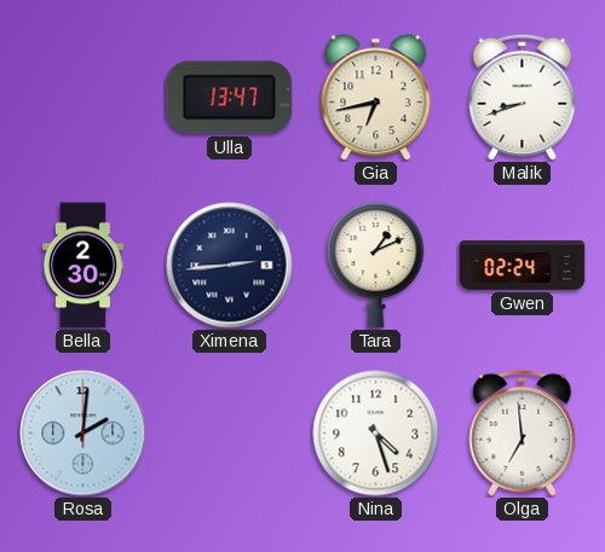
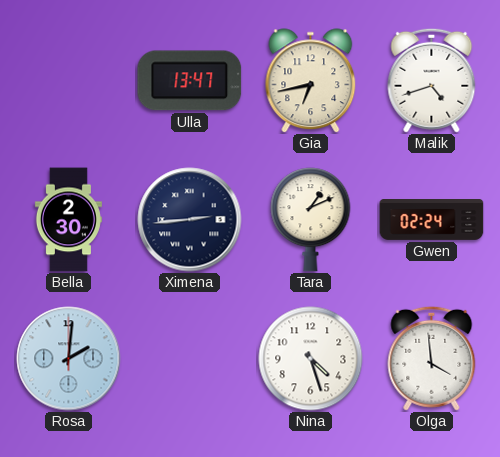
Malik: 8:42 -> 4:42 (432, 80)
Olga: 6:59 -> 3:59 (432, 358)
